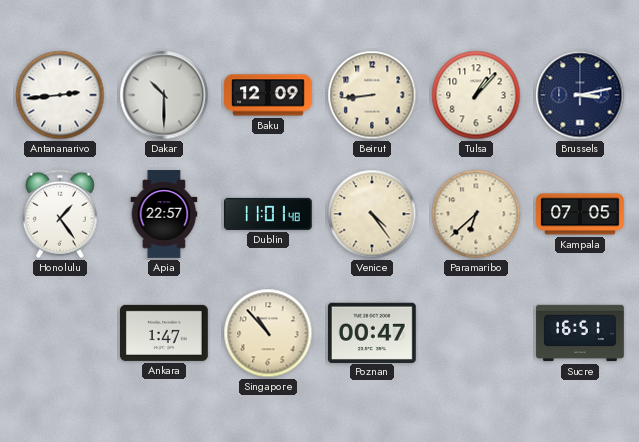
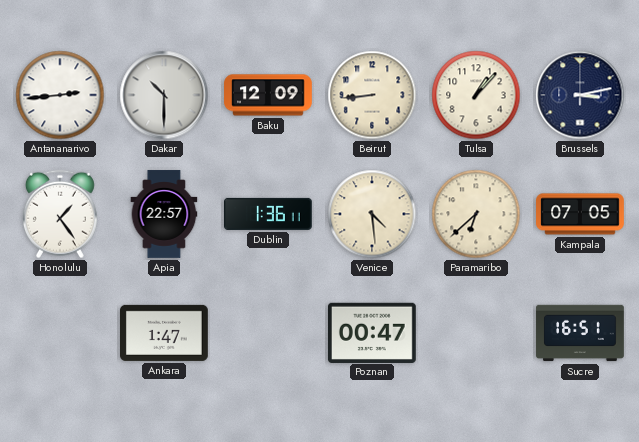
Dublin: 11:01 -> 1:36 (269, 214)
Venice: 4:24 -> 4:29 (372, 214)
Singapore: 10:53 -> none (268, 333)
